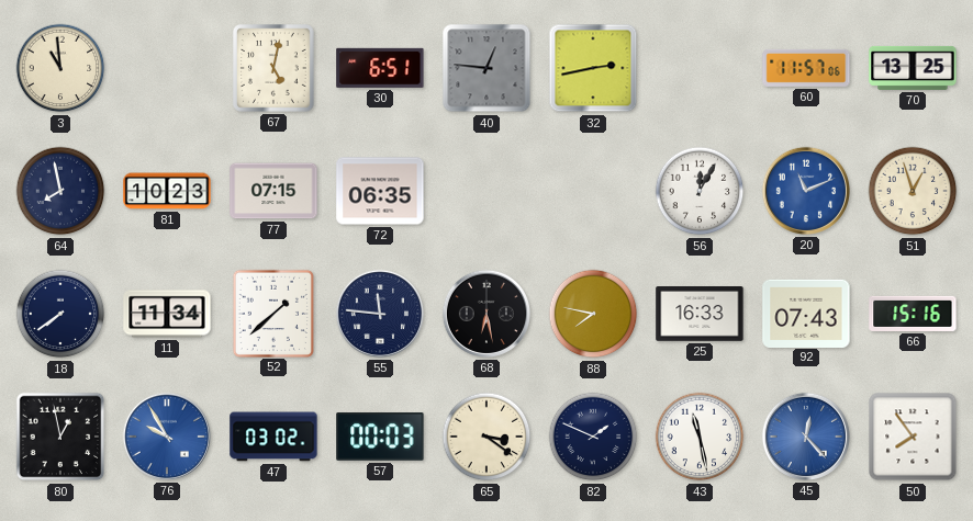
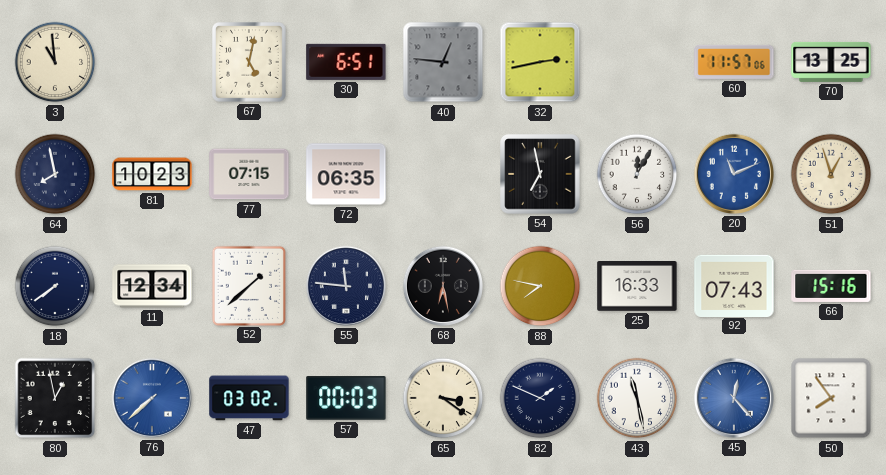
54: none -> 6:58 (540, 174)
11: 11:34 -> 12:34 (152, 286)
76: 9:55 -> 7:38 (151, 398)
